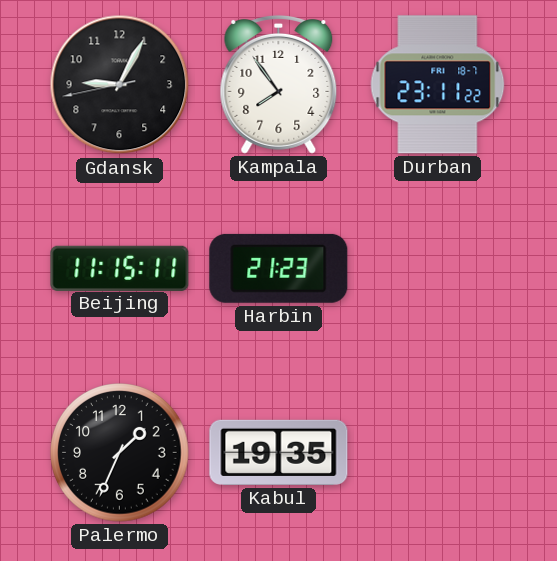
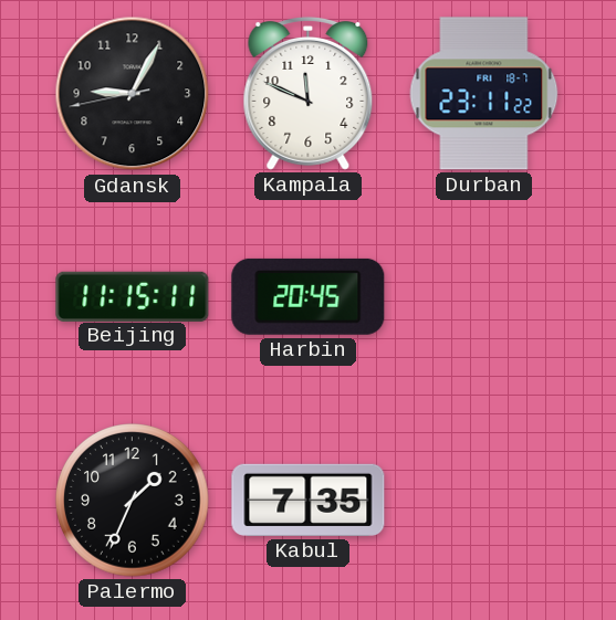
Kampala: 7:54 -> 11:49 (309, 93)
Harbin: 21:23 -> 20:45 (309, 296)
Kabul: 19:35 -> 7:35 (309, 500)
